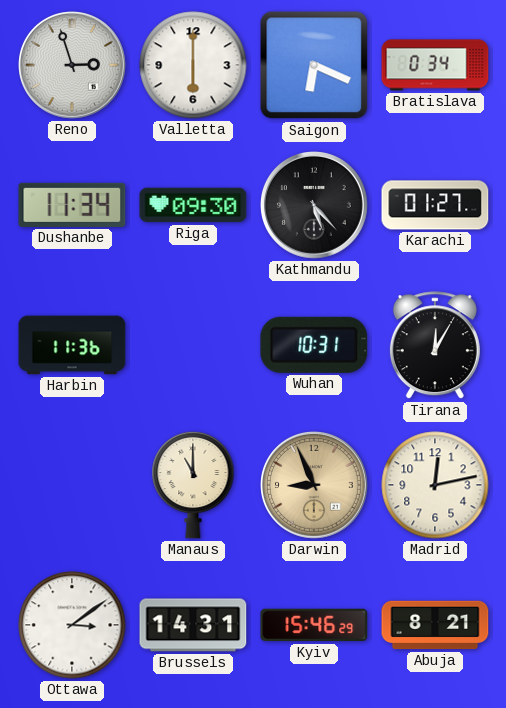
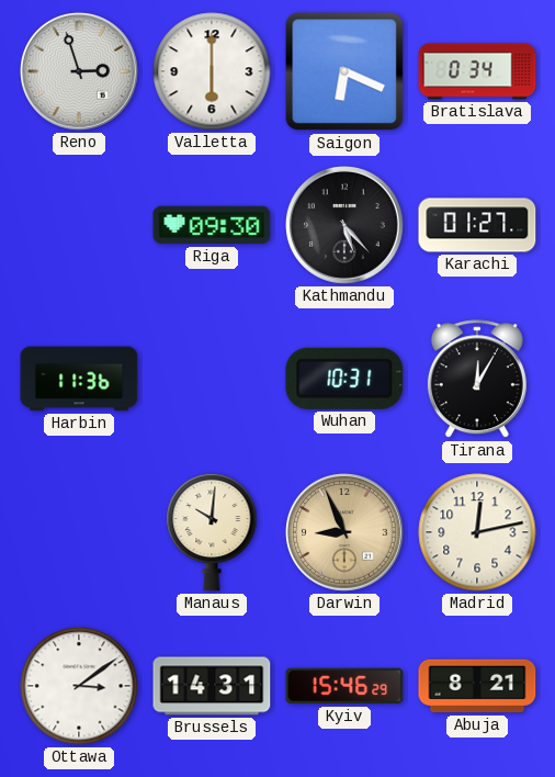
Dushanbe: 11:34 -> none (72, 205)
Manaus: 11:00 -> 10:01 (212, 532)
